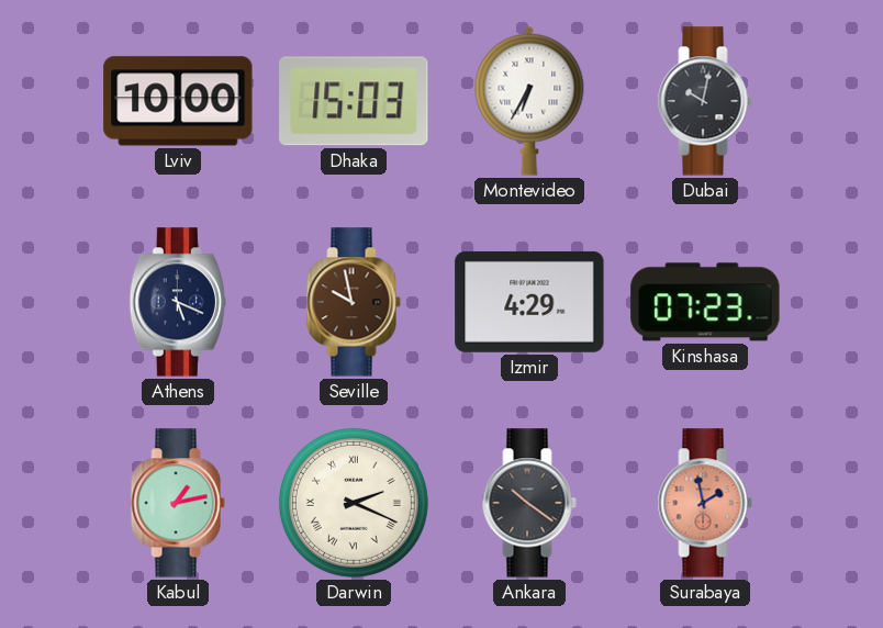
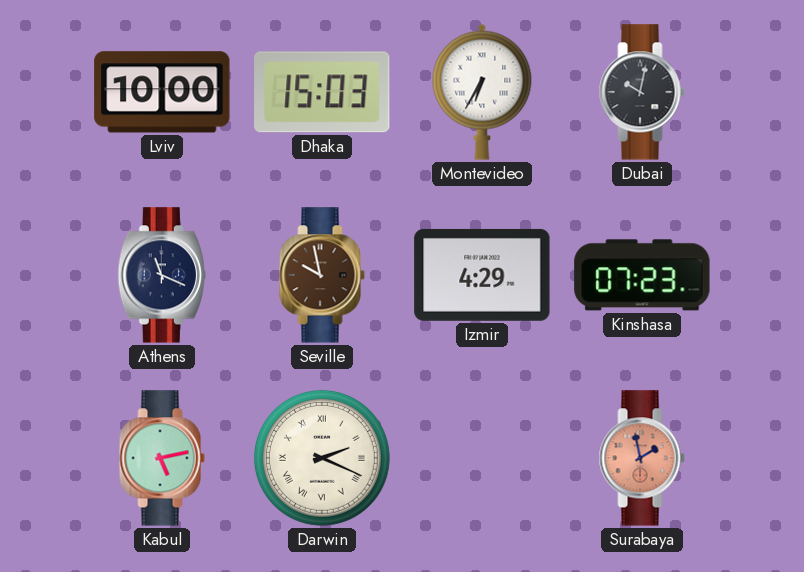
Athens: 5:19 -> 11:19 (162, 275)
Kabul: 1:13 -> 5:13 (162, 458)
Ankara: 10:21 -> none (529, 503)
